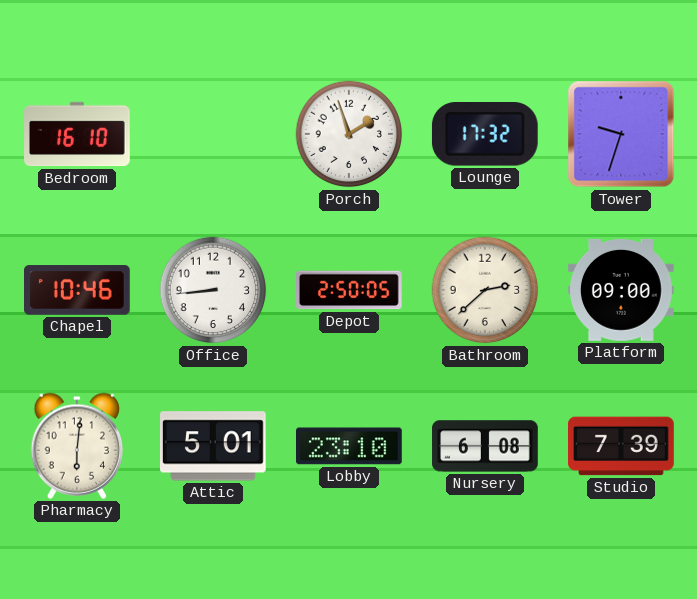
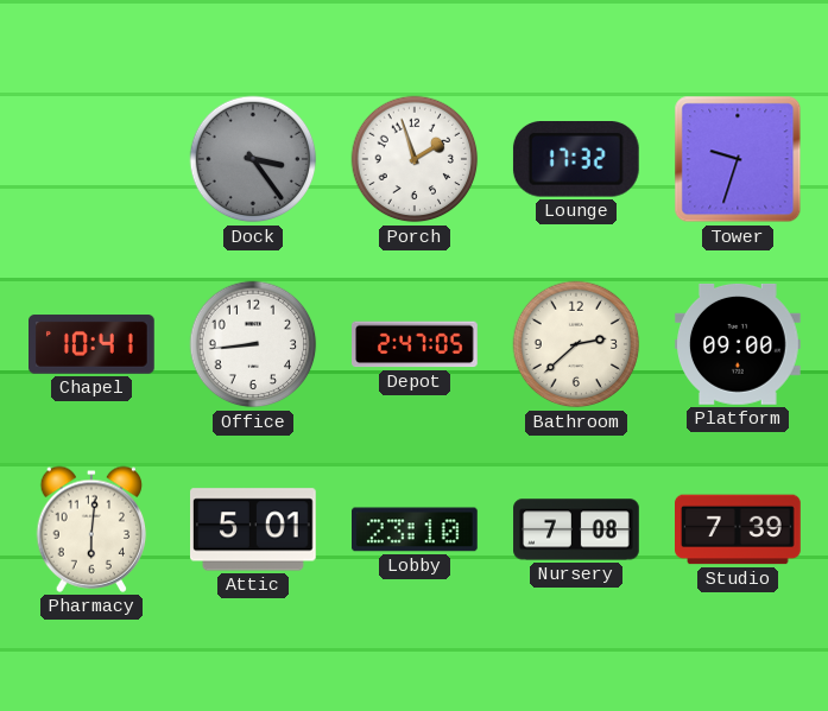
Bedroom: 16:10 -> none (77, 134)
Dock: none -> 3:24 (253, 159)
Chapel: 10:46 -> 10:41 (93, 344)
Depot: 2:50 -> 2:47 (416, 344)
Nursery: 6:08 -> 7:08 (576, 529)
